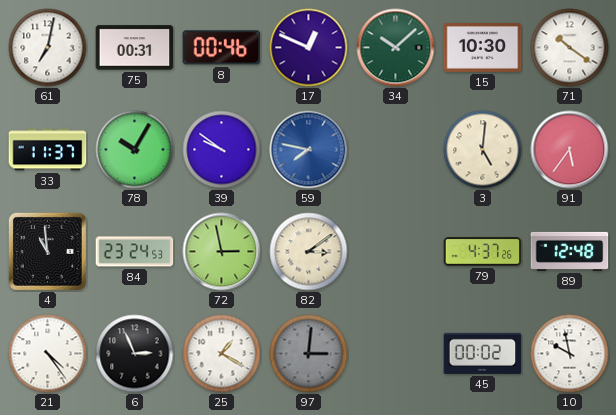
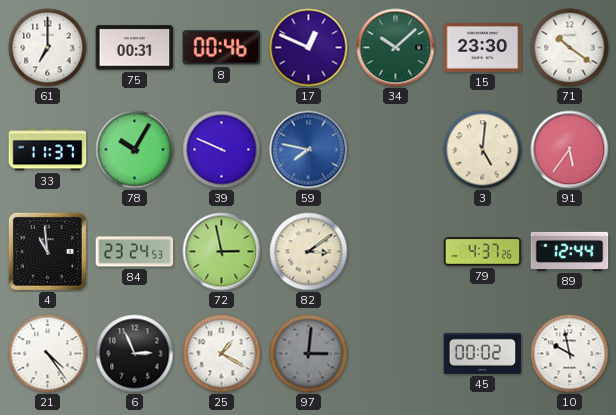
61: 7:02 -> 7:00 (48, 48)
15: 10:30 -> 23:30 (483, 48)
39: 9:51 -> 9:49 (222, 150)
89: 12:48 -> 12:44 (570, 251)
